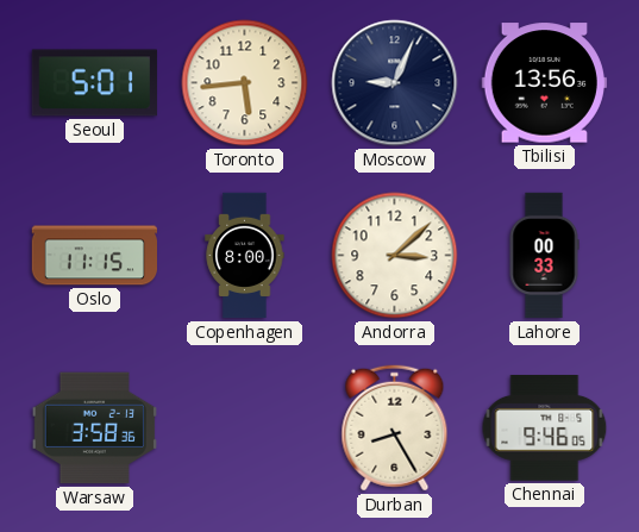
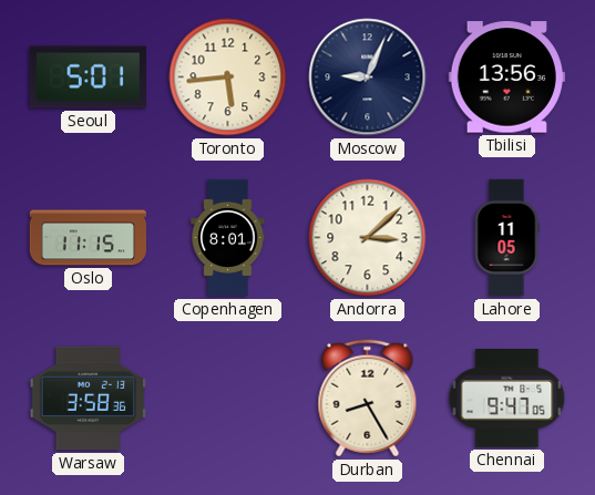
Copenhagen: 8:00 -> 8:01 (228, 238)
Lahore: 00:33 -> 11:05 (506, 238)
Chennai: 9:46 -> 9:47 (507, 399)
